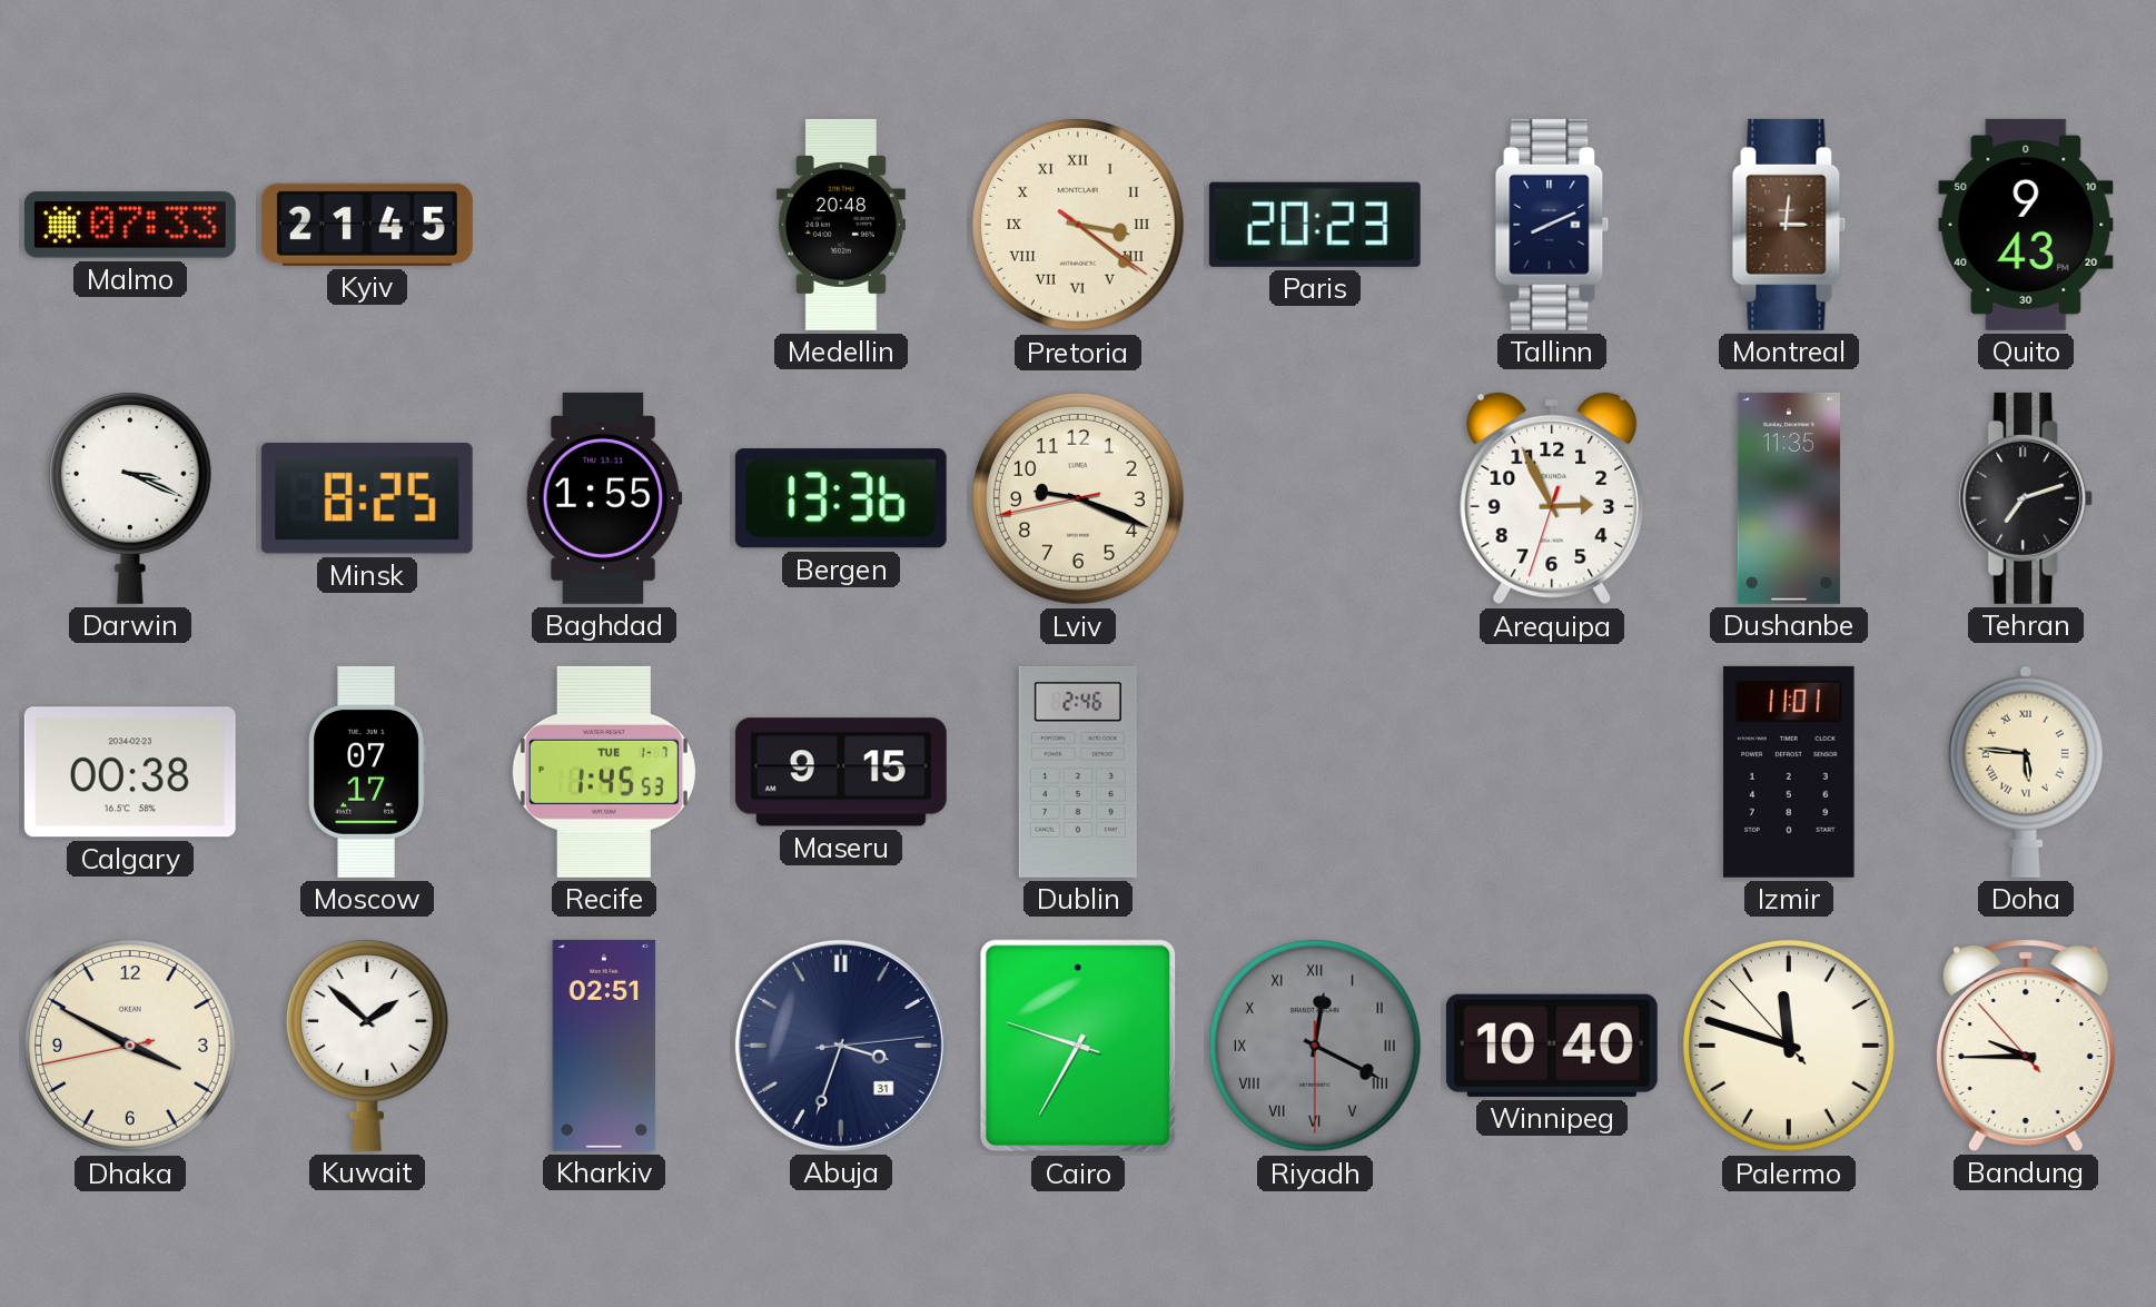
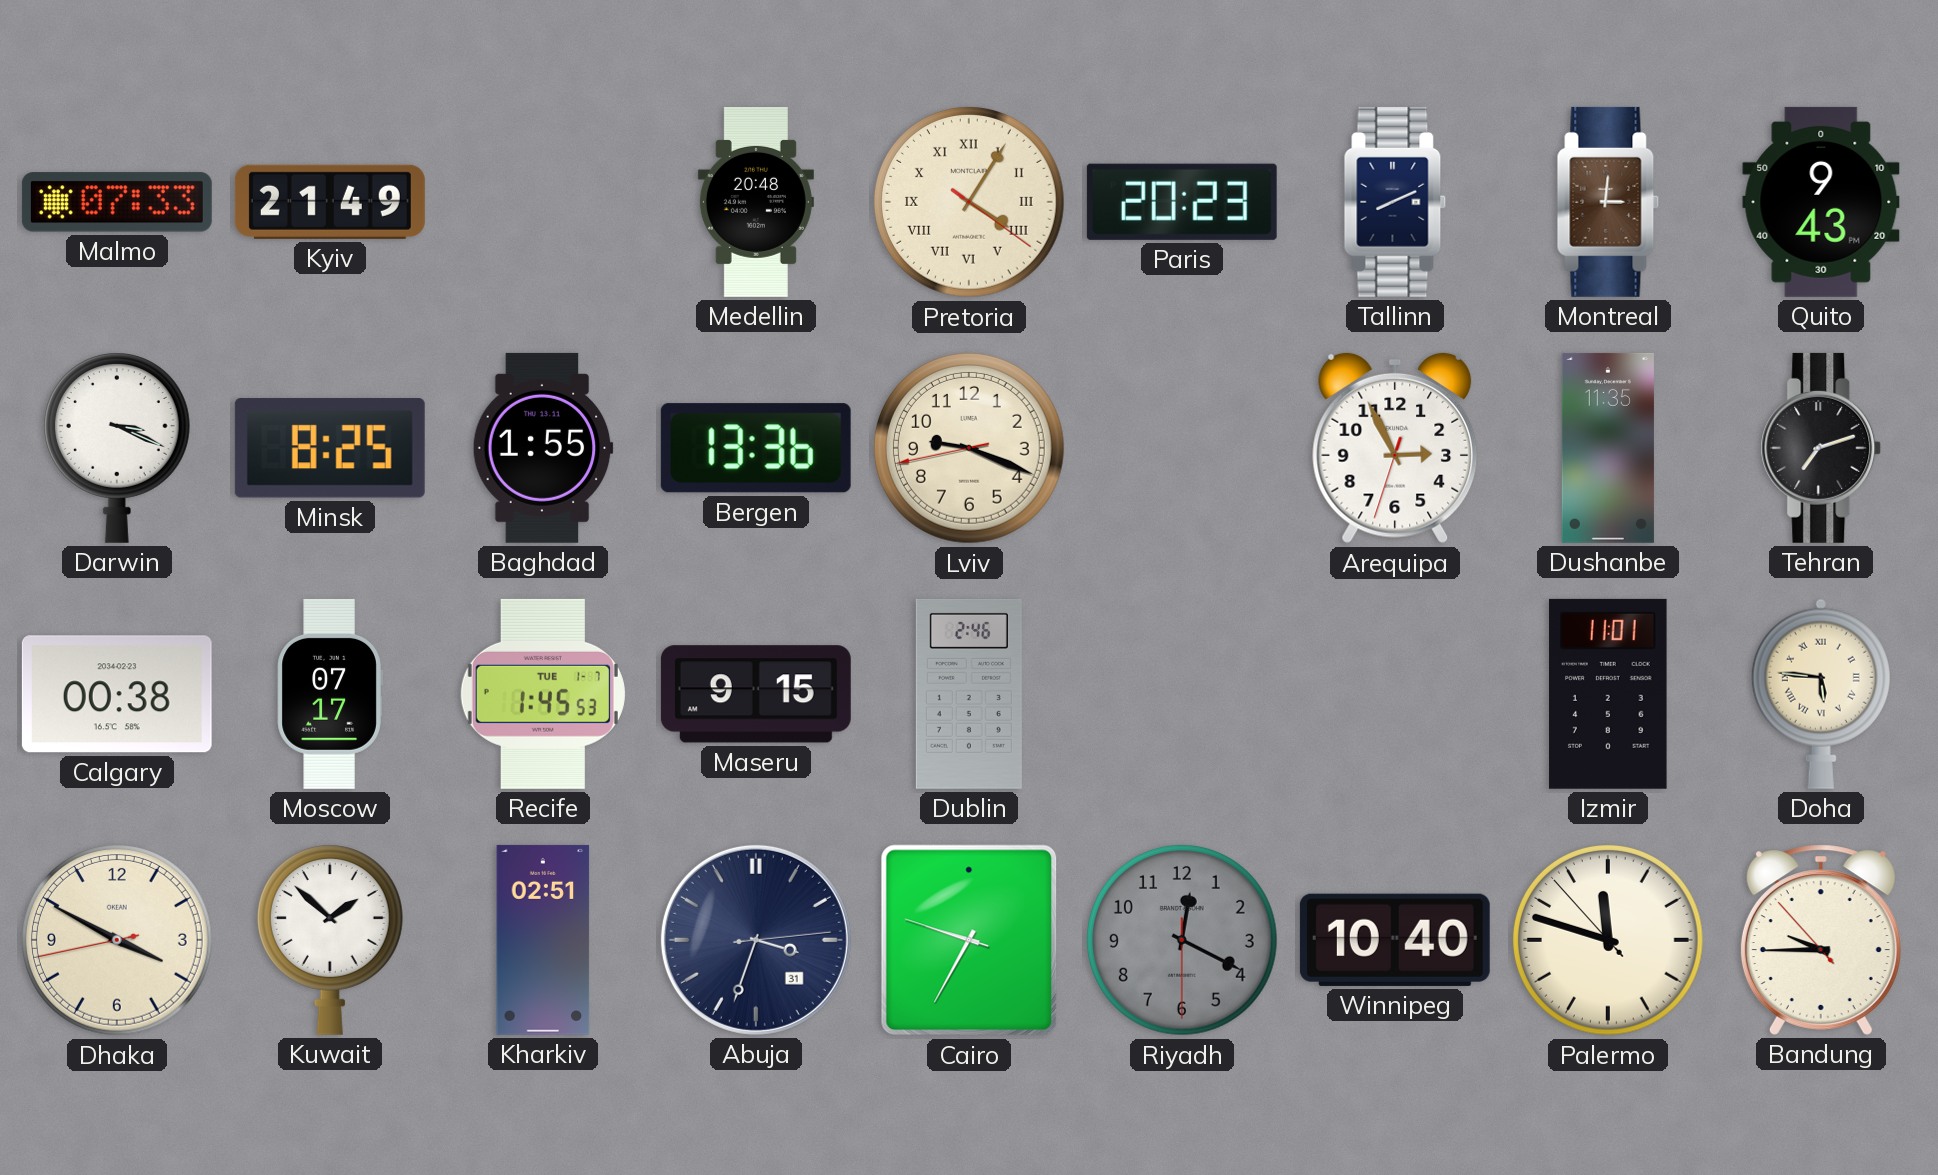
Kyiv: 21:45 -> 21:49 (330, 202)
Pretoria: 3:21 -> 4:05 (969, 202)
Riyadh numerals: Roman -> Arabic (1182, 940)
